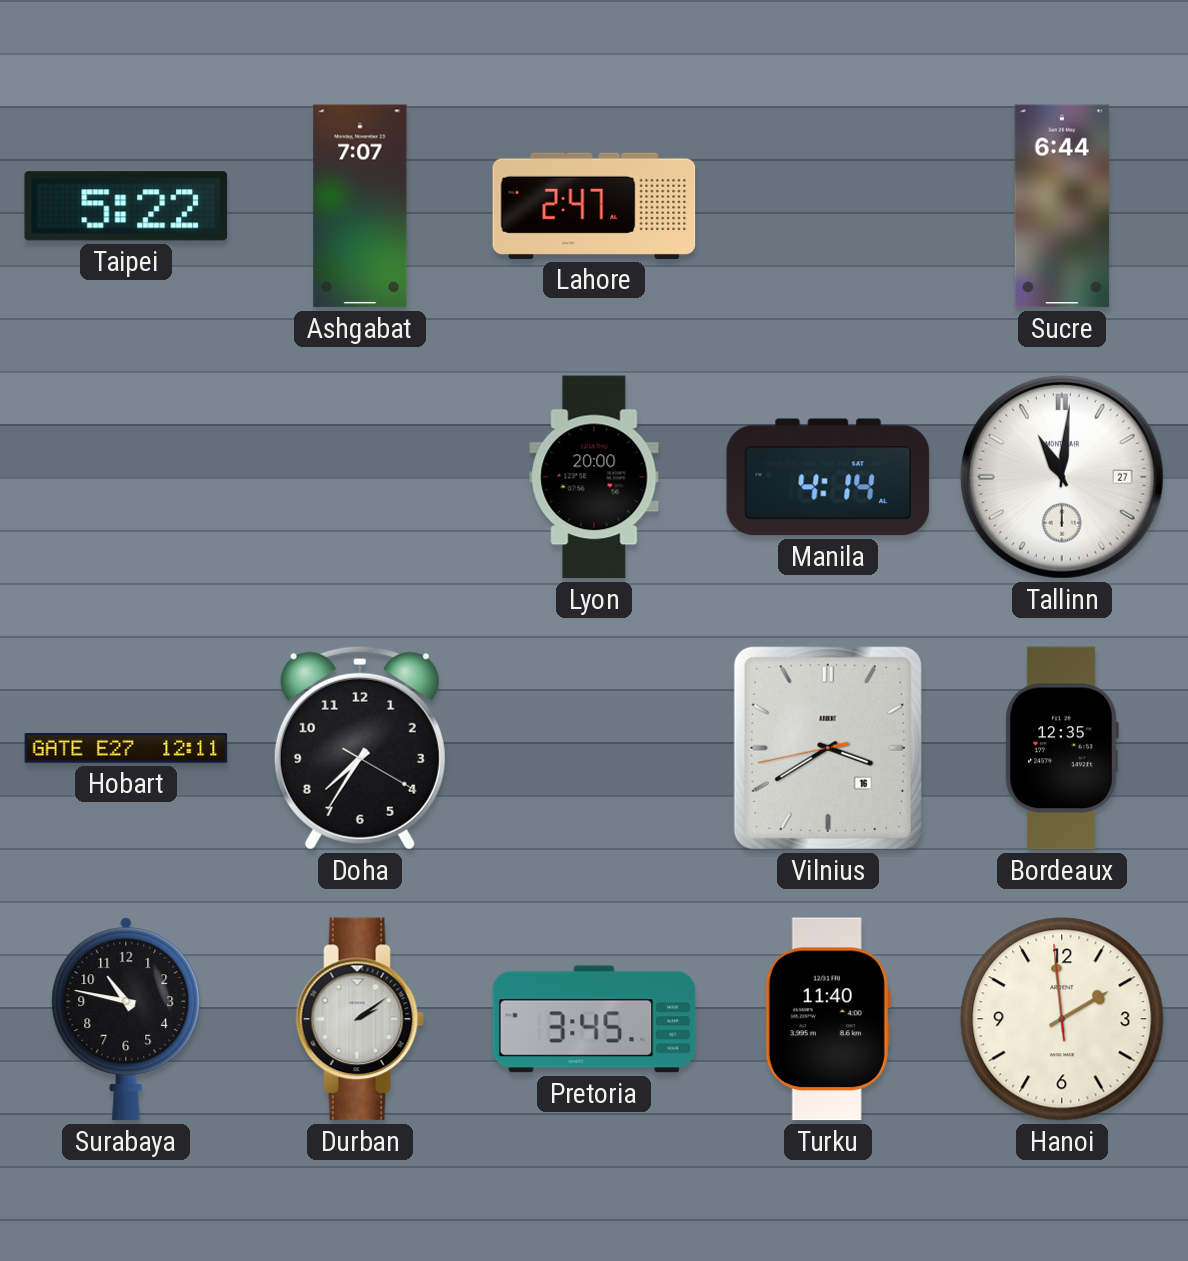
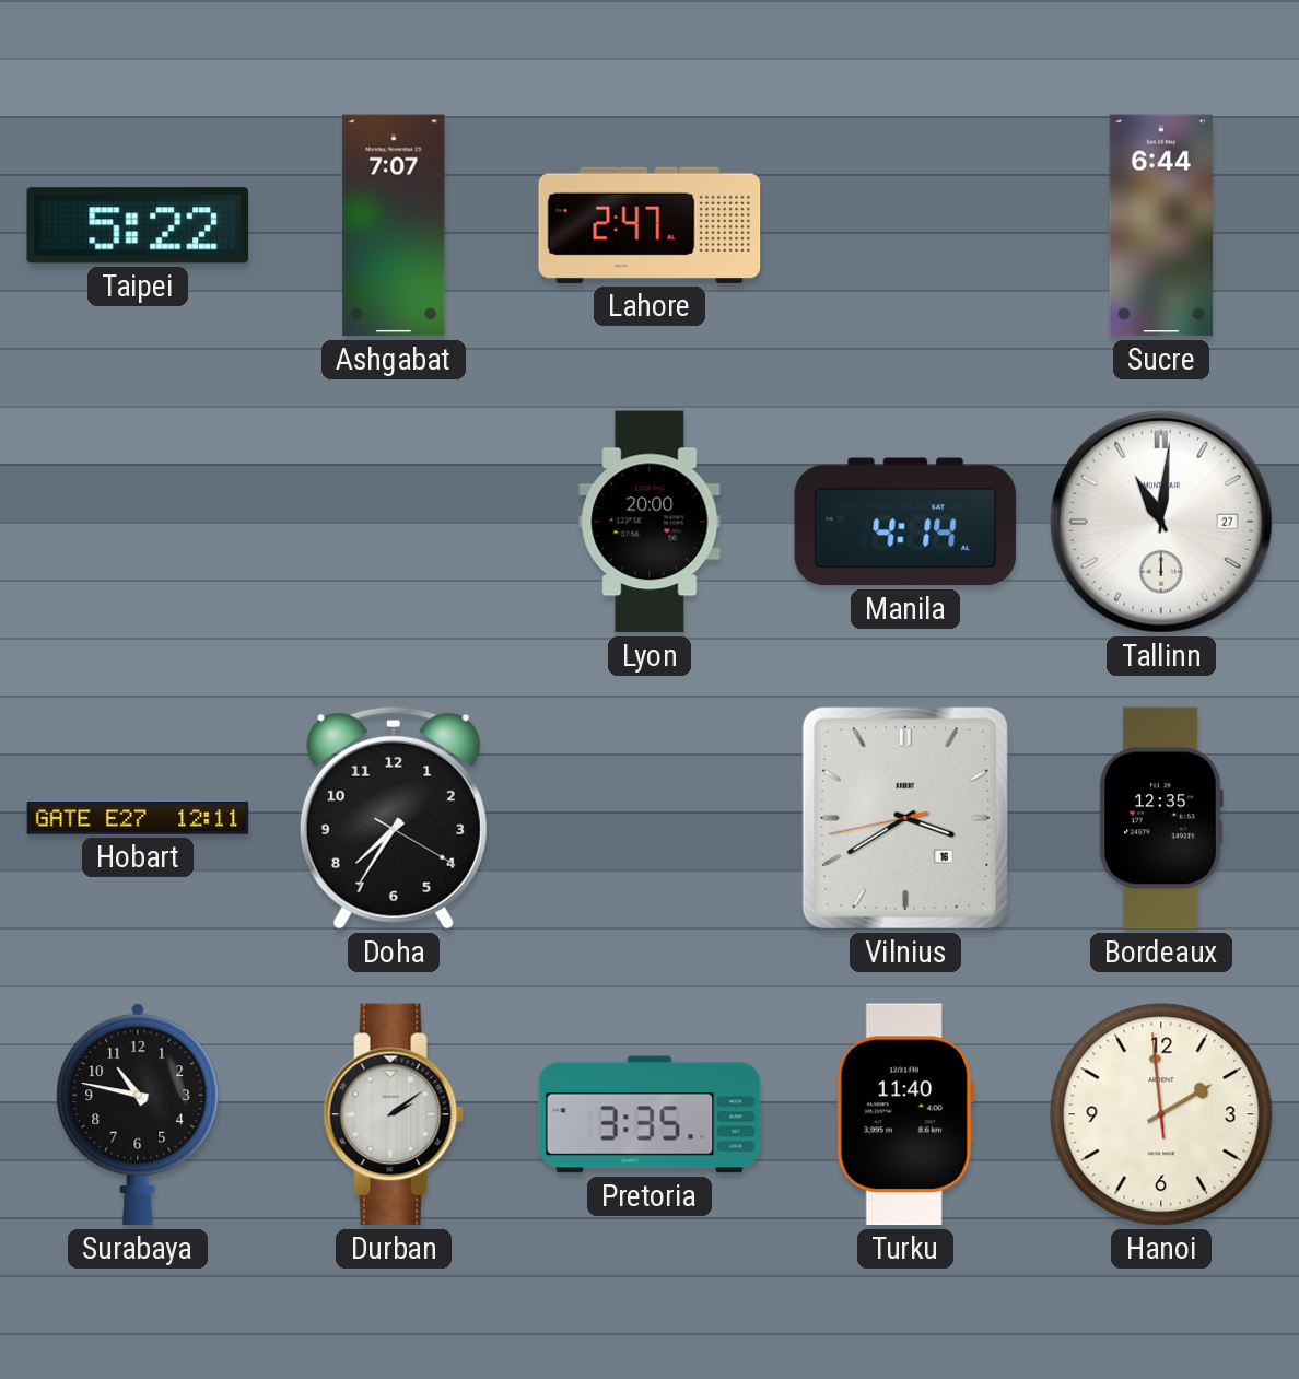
Pretoria: 3:45 -> 3:35 (649, 1114)
